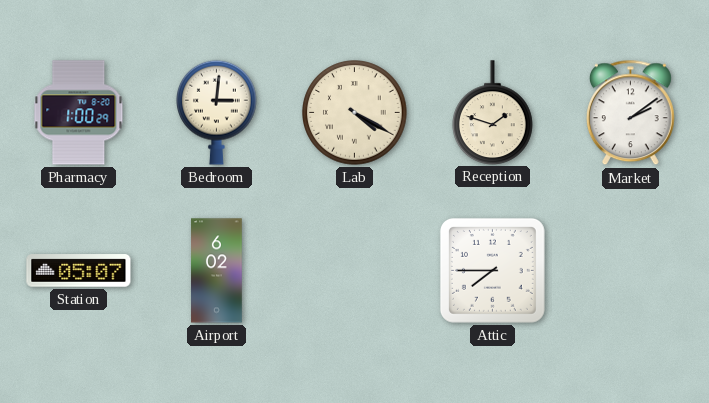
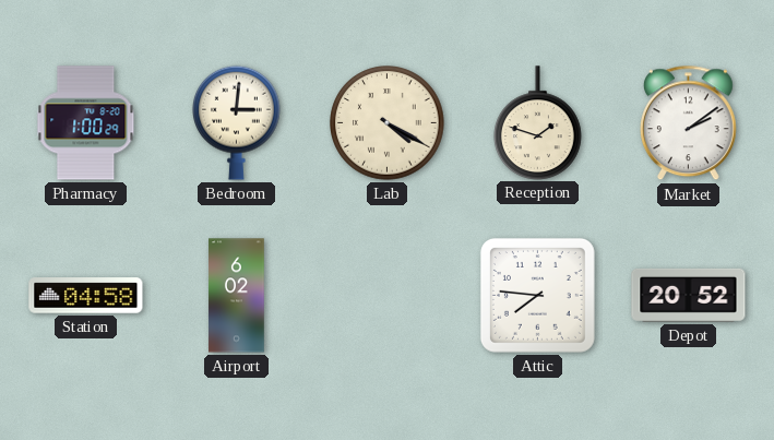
Station: 05:07 -> 04:58 (86, 296)
Attic: 7:45 -> 7:46 (537, 295)
Depot: none -> 20:52 (689, 295)
